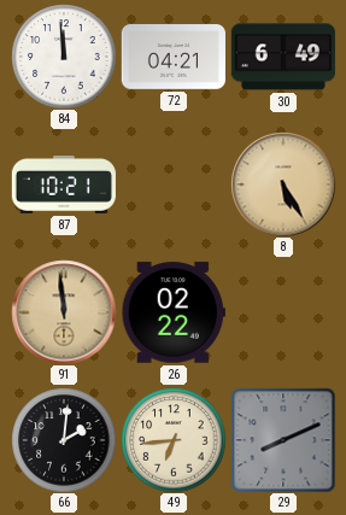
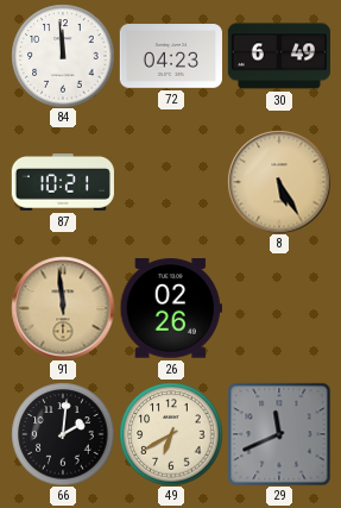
72: 04:21 -> 04:23 (171, 57)
26: 02:22 -> 02:26 (171, 308)
49: 6:44 -> 6:40 (171, 434)
29: 8:11 -> 11:41 (279, 434)
